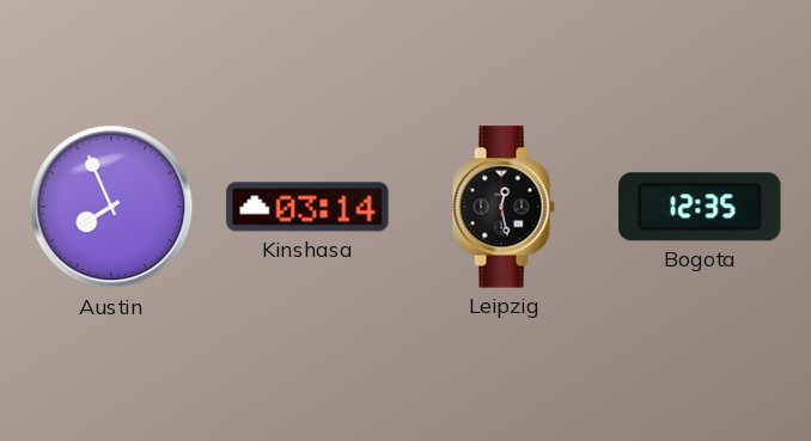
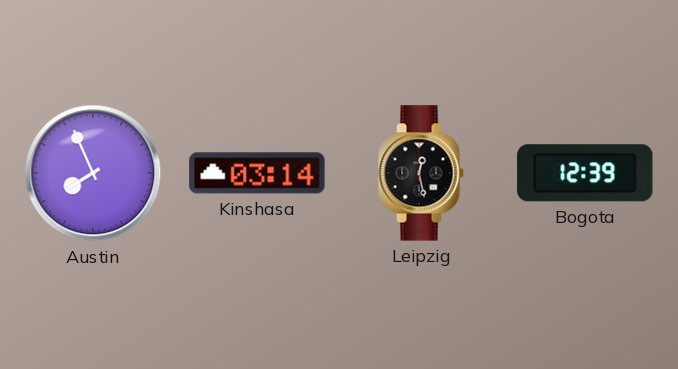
Bogota: 12:35 -> 12:39 (585, 173)
